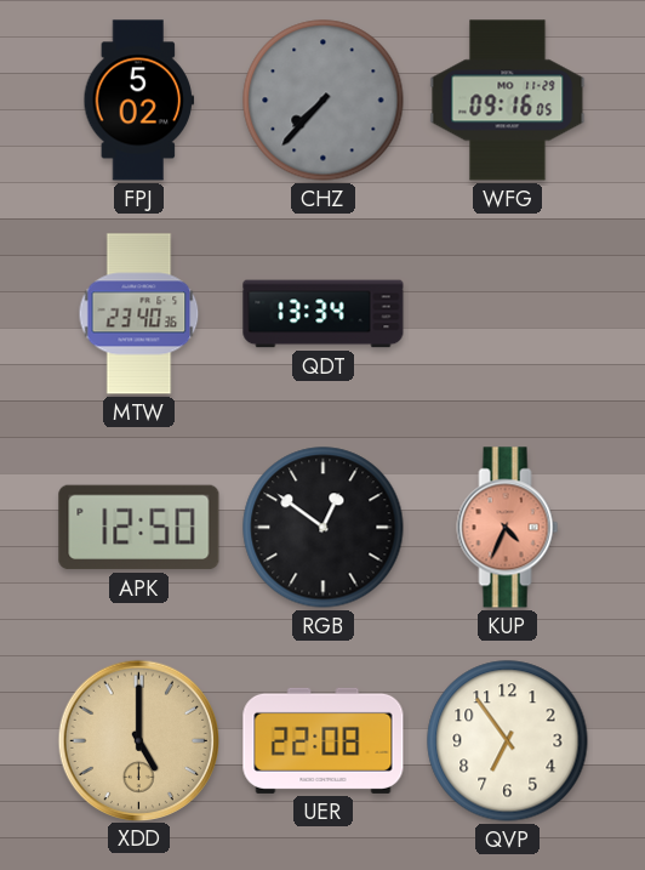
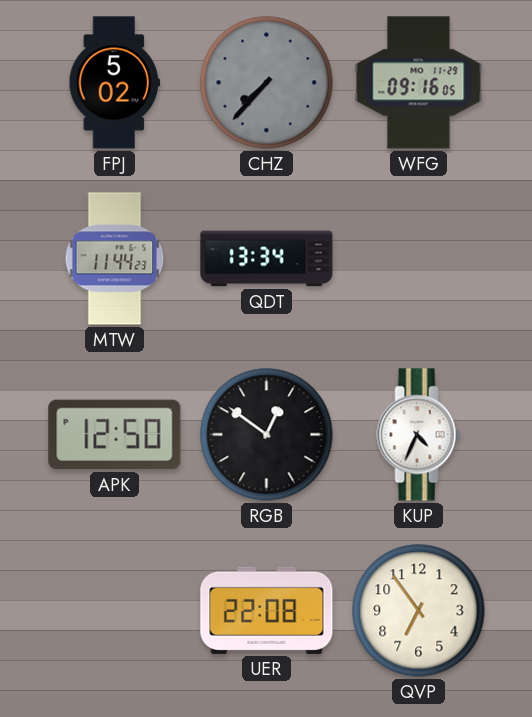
MTW: 23:40 -> 11:44 (115, 259)
KUP dial: salmon -> white (419, 435)
XDD: 5:00 -> none (138, 740)
